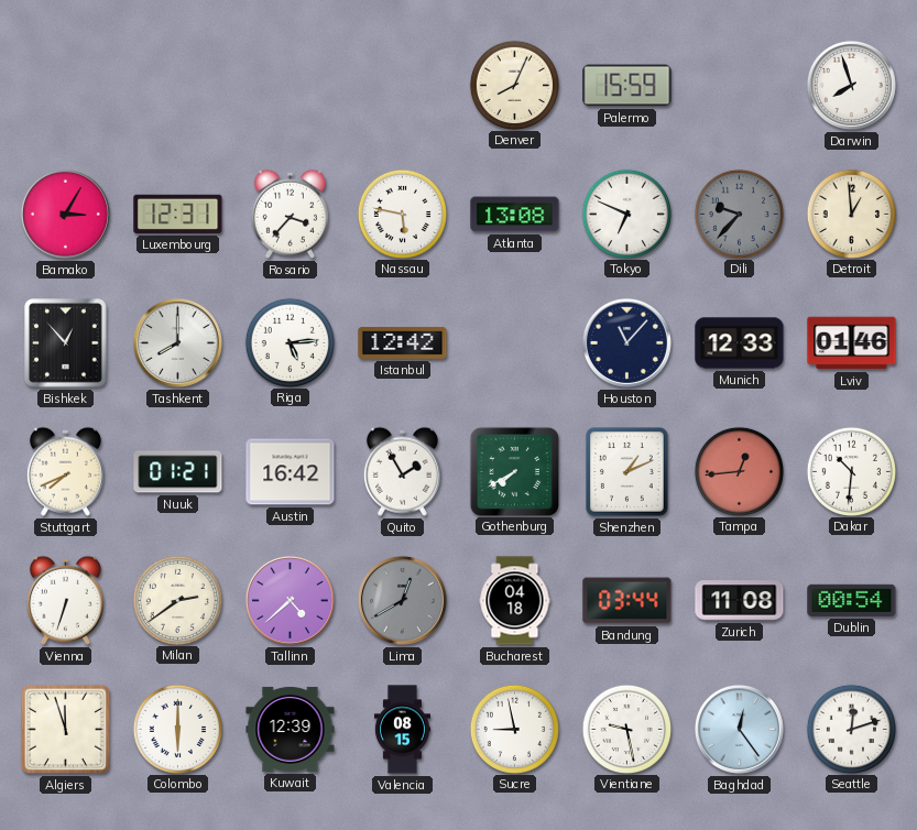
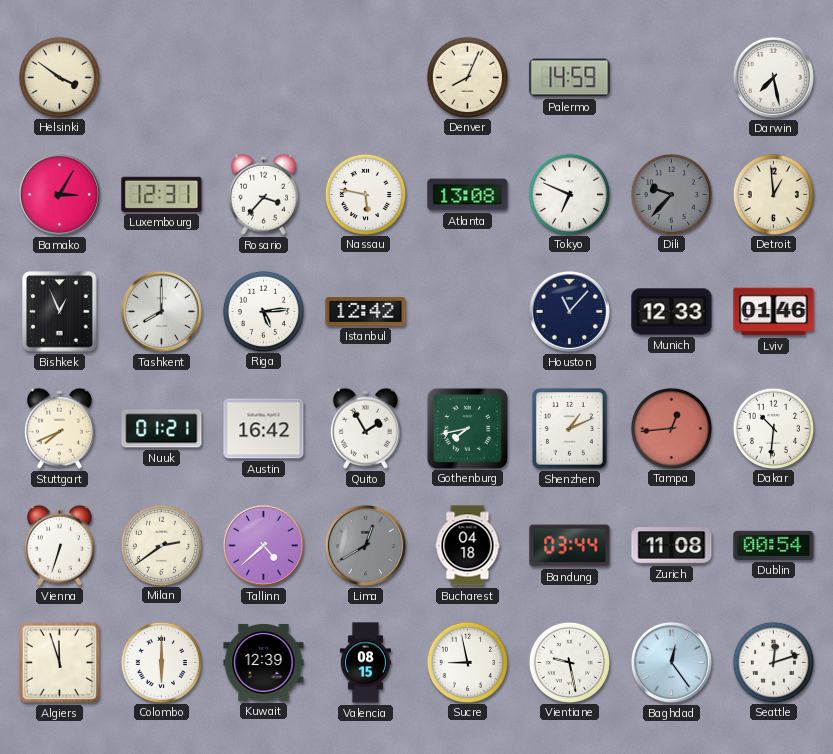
Helsinki: none -> 3:51 (59, 77)
Palermo: 15:59 -> 14:59 (570, 78)
Darwin: 7:57 -> 7:28 (773, 77)
Bishkek: 12:53 -> 12:56 (60, 312)
Gothenburg: 7:40 -> 7:43 (467, 428)
